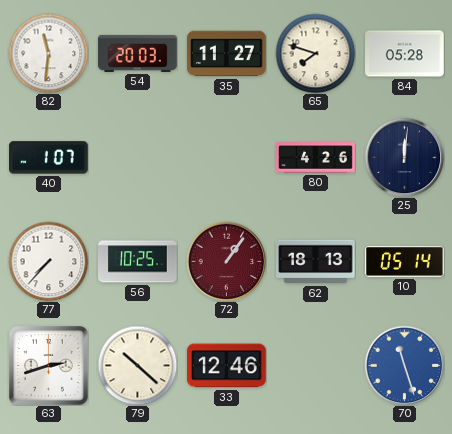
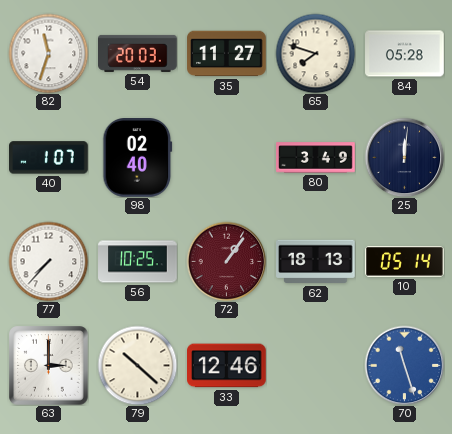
82: 11:31 -> 11:33 (48, 53)
98: none -> 02:40 (138, 158)
80: 4:26 -> 3:49 (316, 158)
63: 2:42 -> 3:00 (49, 366)
